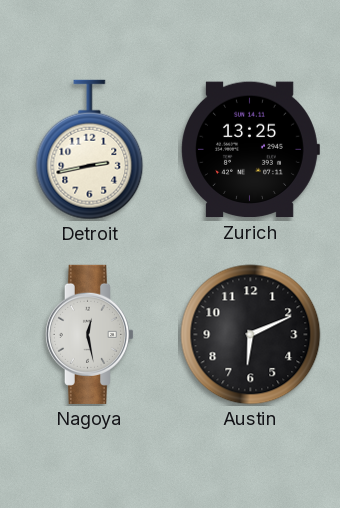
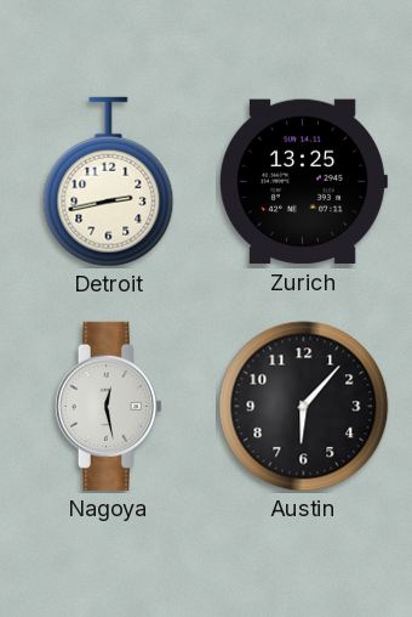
Austin: 6:11 -> 6:07 (304, 407)
